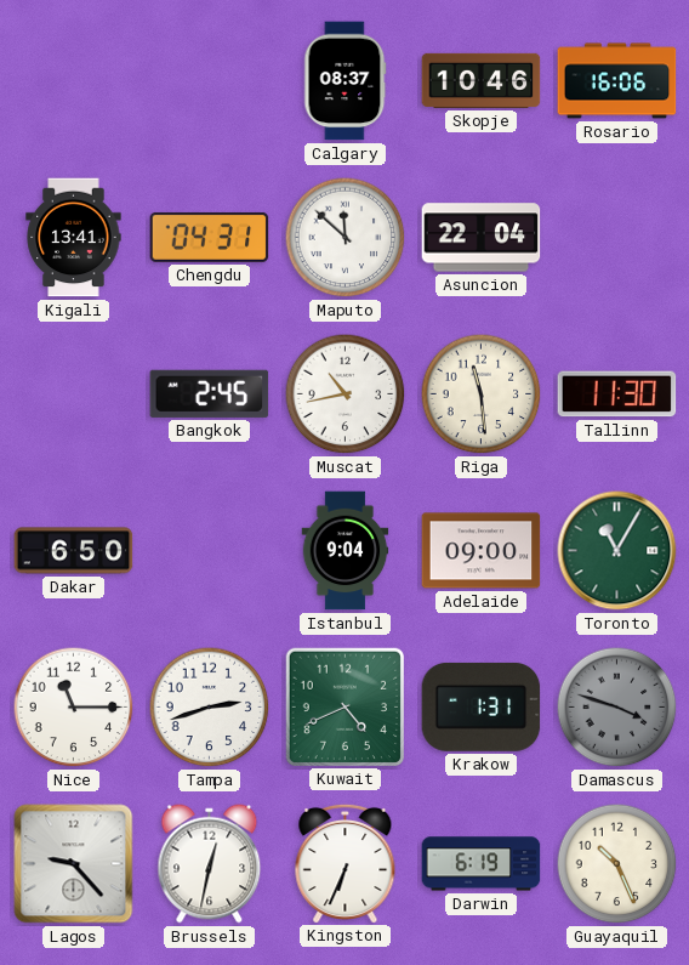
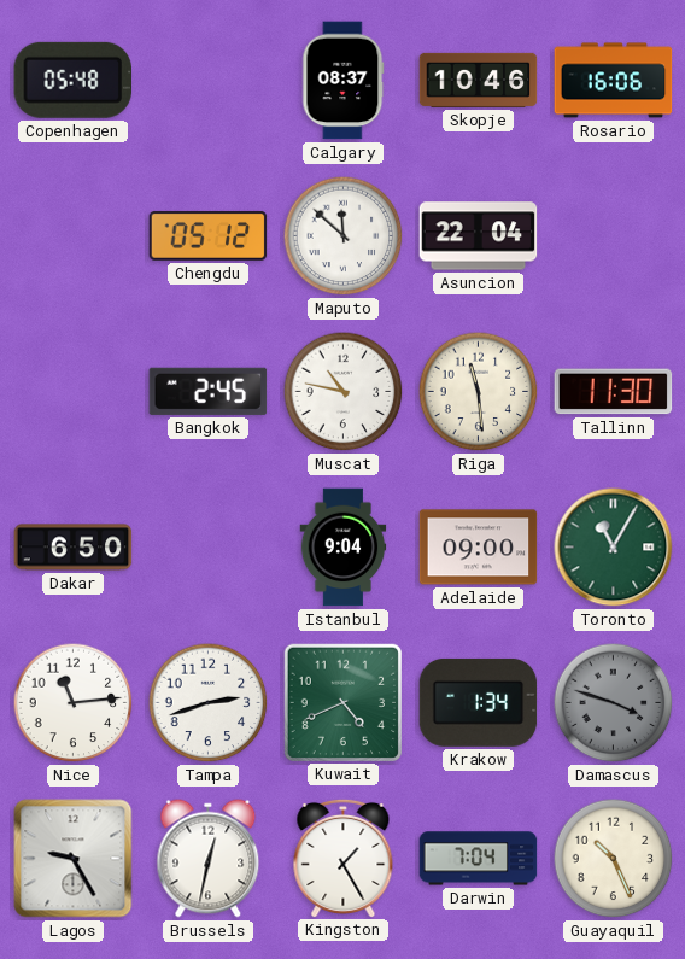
Copenhagen: none -> 05:48 (72, 80)
Kigali: 13:41 -> none (74, 238)
Chengdu: 04:31 -> 05:12 (209, 235)
Muscat: 10:43 -> 10:47 (344, 392)
Nice: 11:15 -> 11:14 (74, 703)
Krakow: 1:31 -> 1:34 (479, 702)
Lagos: 9:23 -> 9:25 (74, 859)
Kingston: 6:34 -> 1:25 (344, 858)
Darwin: 6:19 -> 7:04 (479, 859)
